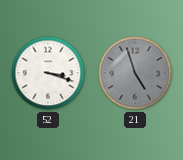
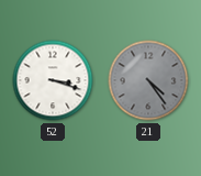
21: 4:57 -> 4:24 (148, 80)
